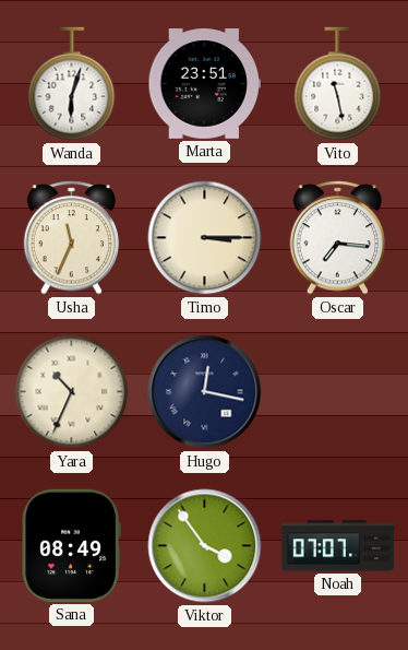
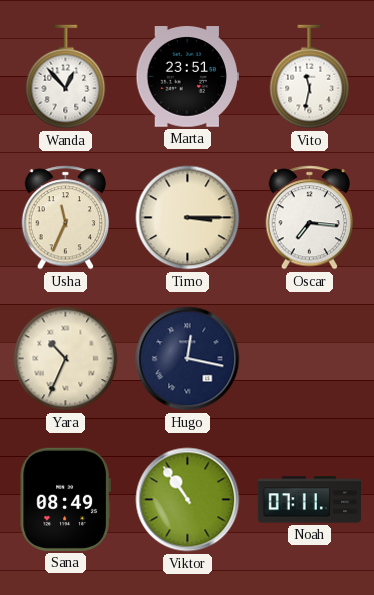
Wanda: 6:03 -> 12:53 (66, 77)
Vito: 11:28 -> 11:32 (310, 77)
Viktor: 3:54 -> 10:54 (188, 500)
Noah: 07:07 -> 07:11 (309, 500)
